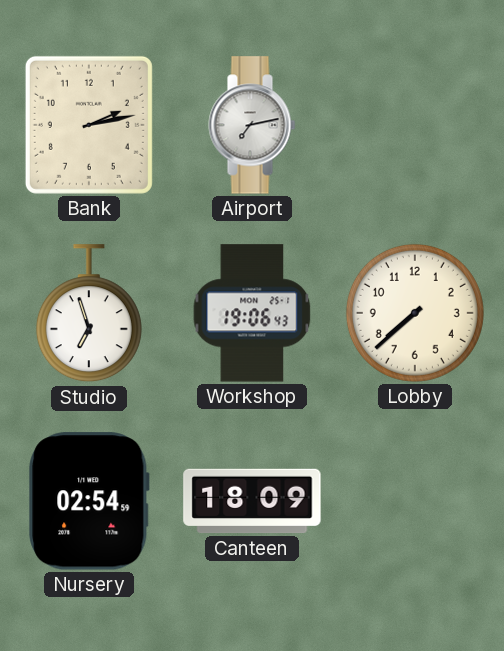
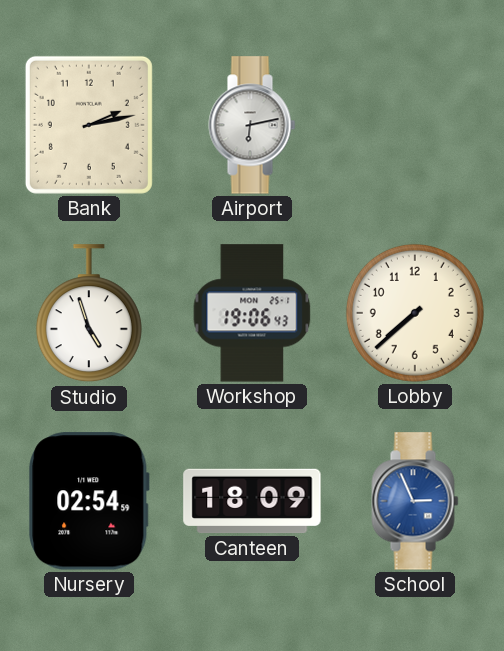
Airport: 7:13 -> 6:13 (252, 125)
Studio: 6:57 -> 4:57 (89, 314)
School: none -> 2:56 (415, 501)
